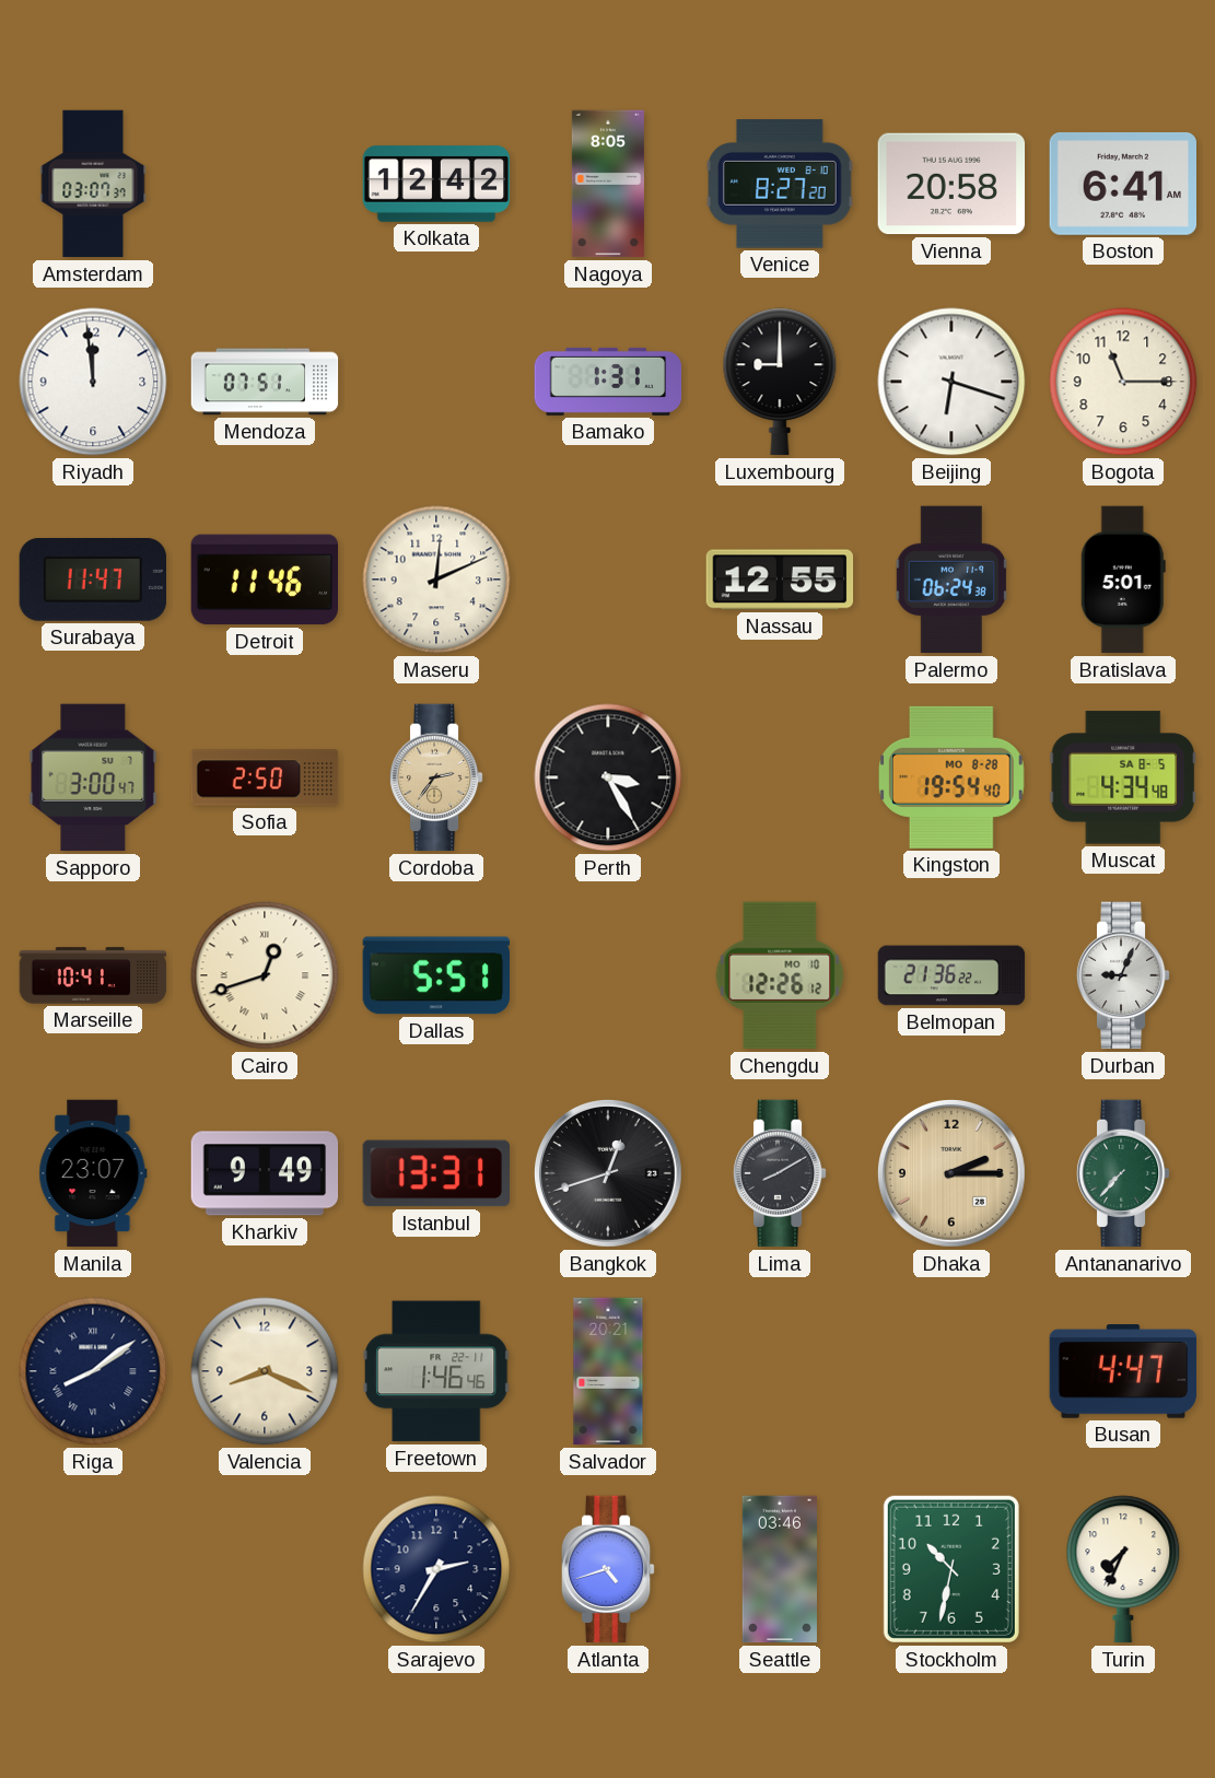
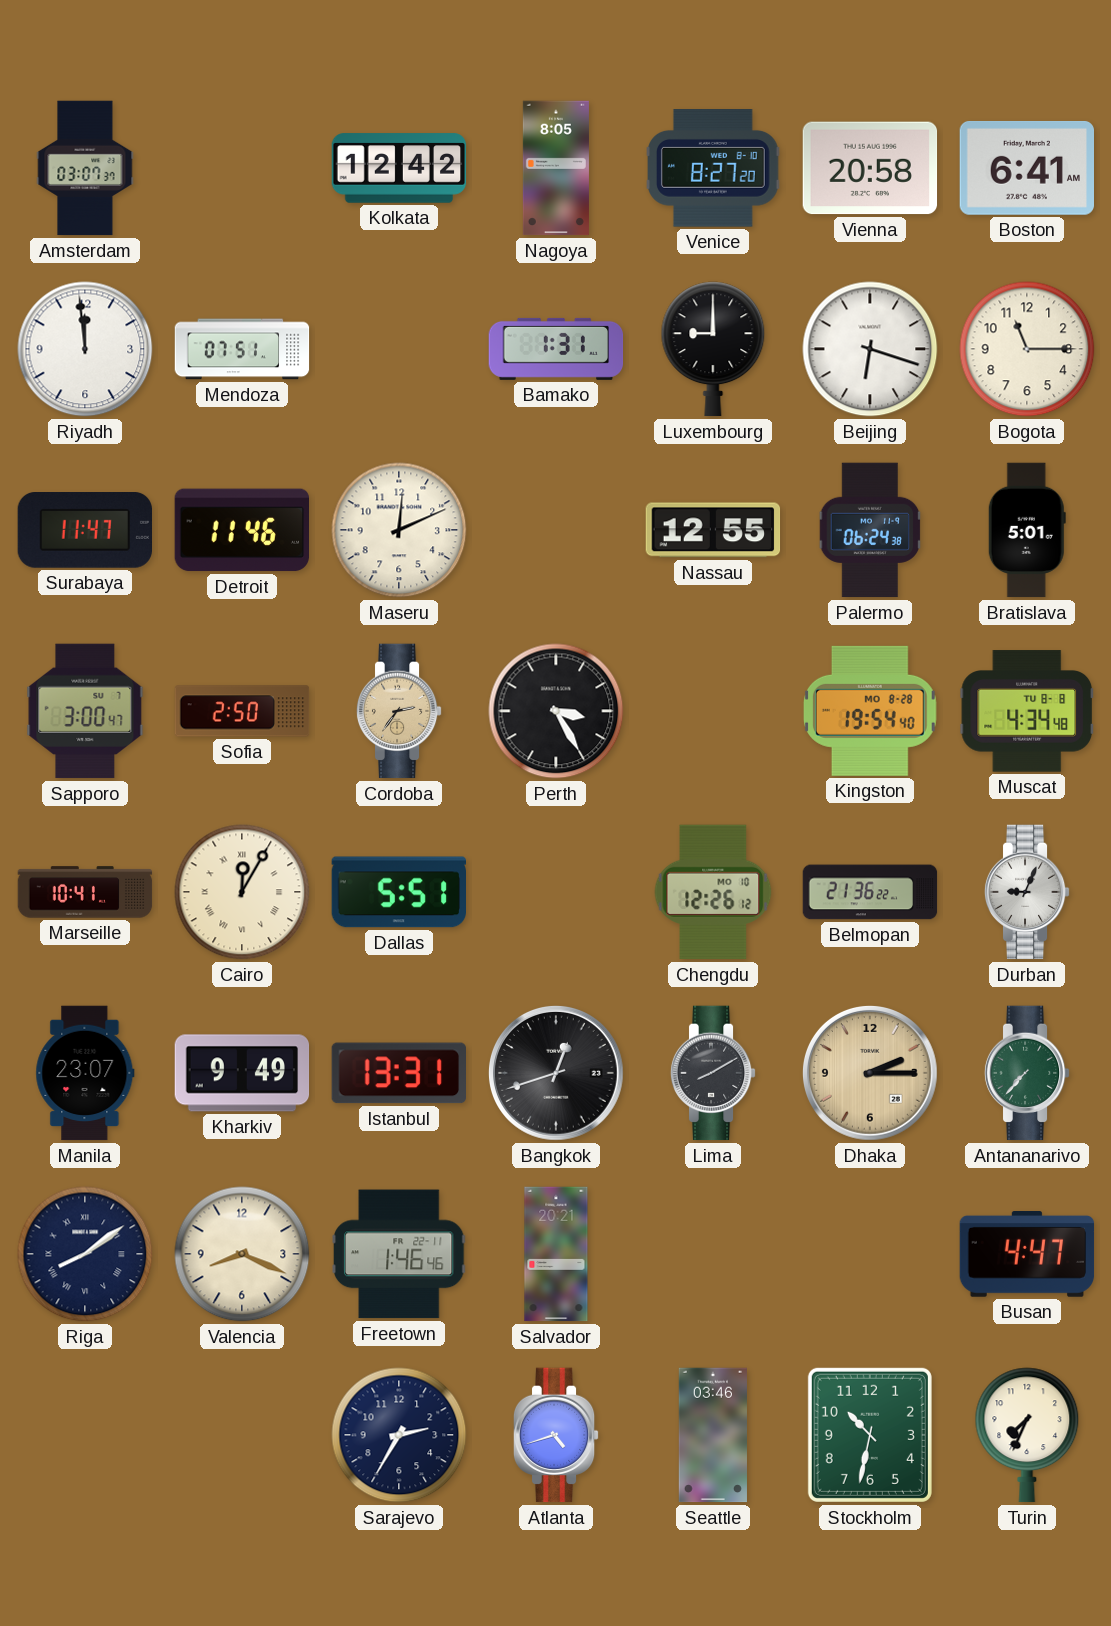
Muscat date: SA 8-5 -> TU 8-8 (1027, 711)
Cairo: 12:42 -> 12:05 (242, 892)
